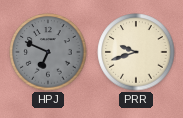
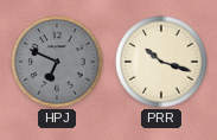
PRR: 9:42 -> 10:18 (161, 62)
